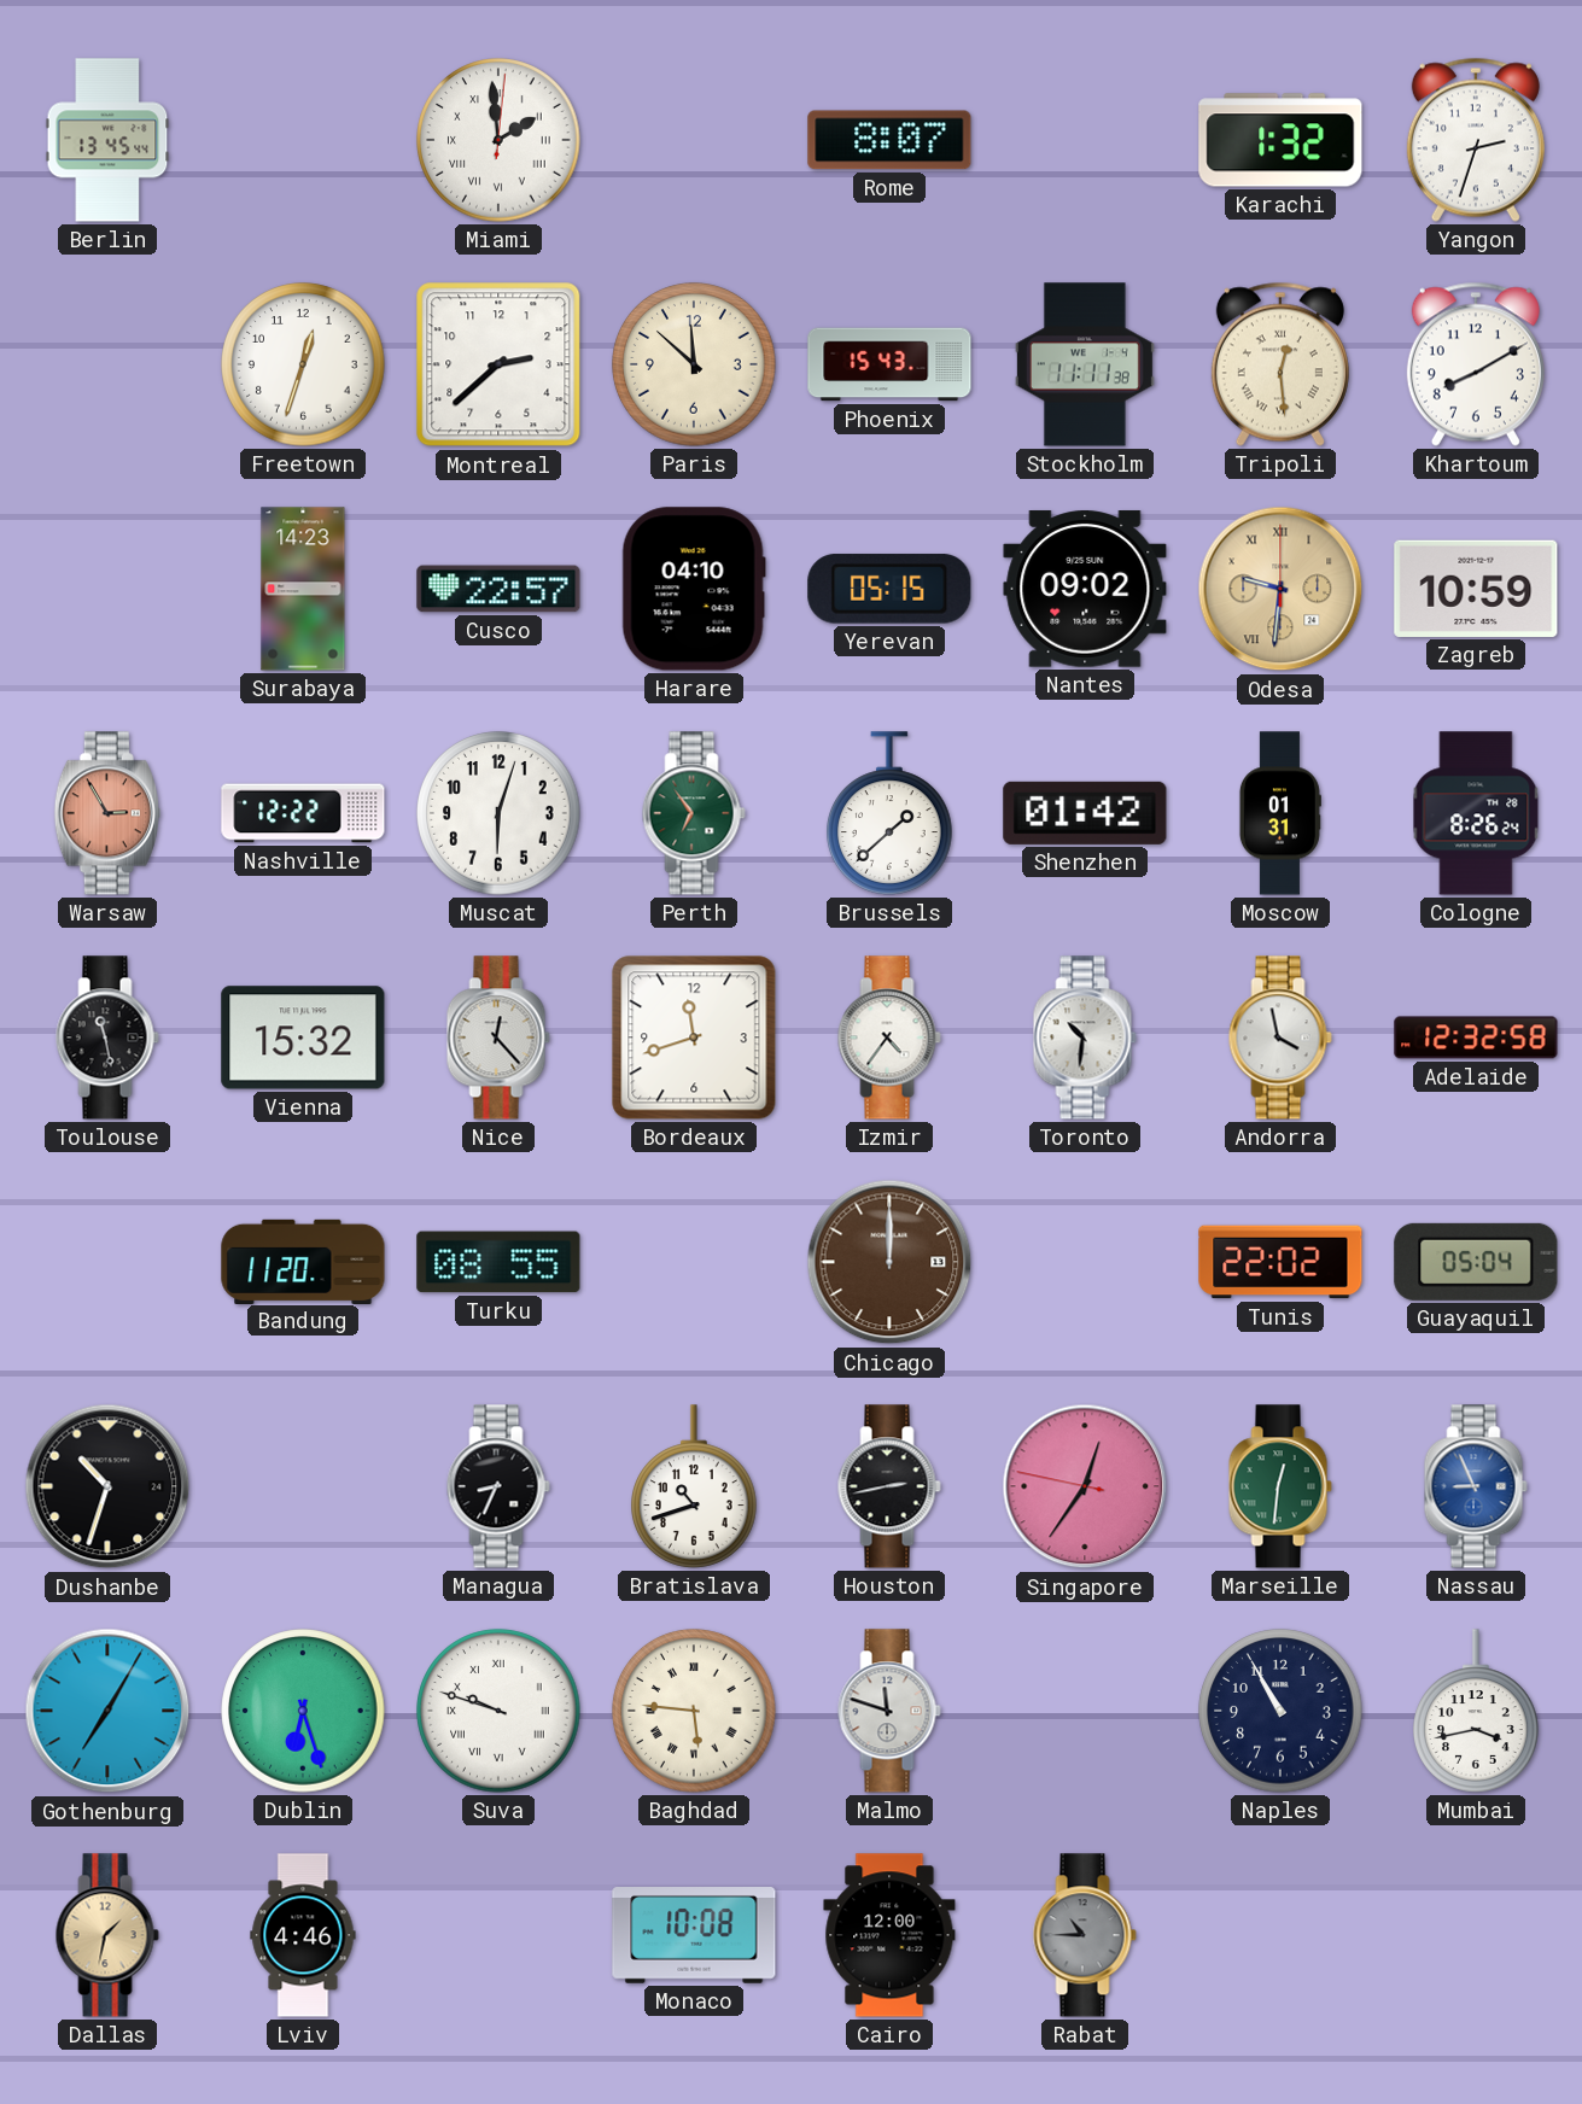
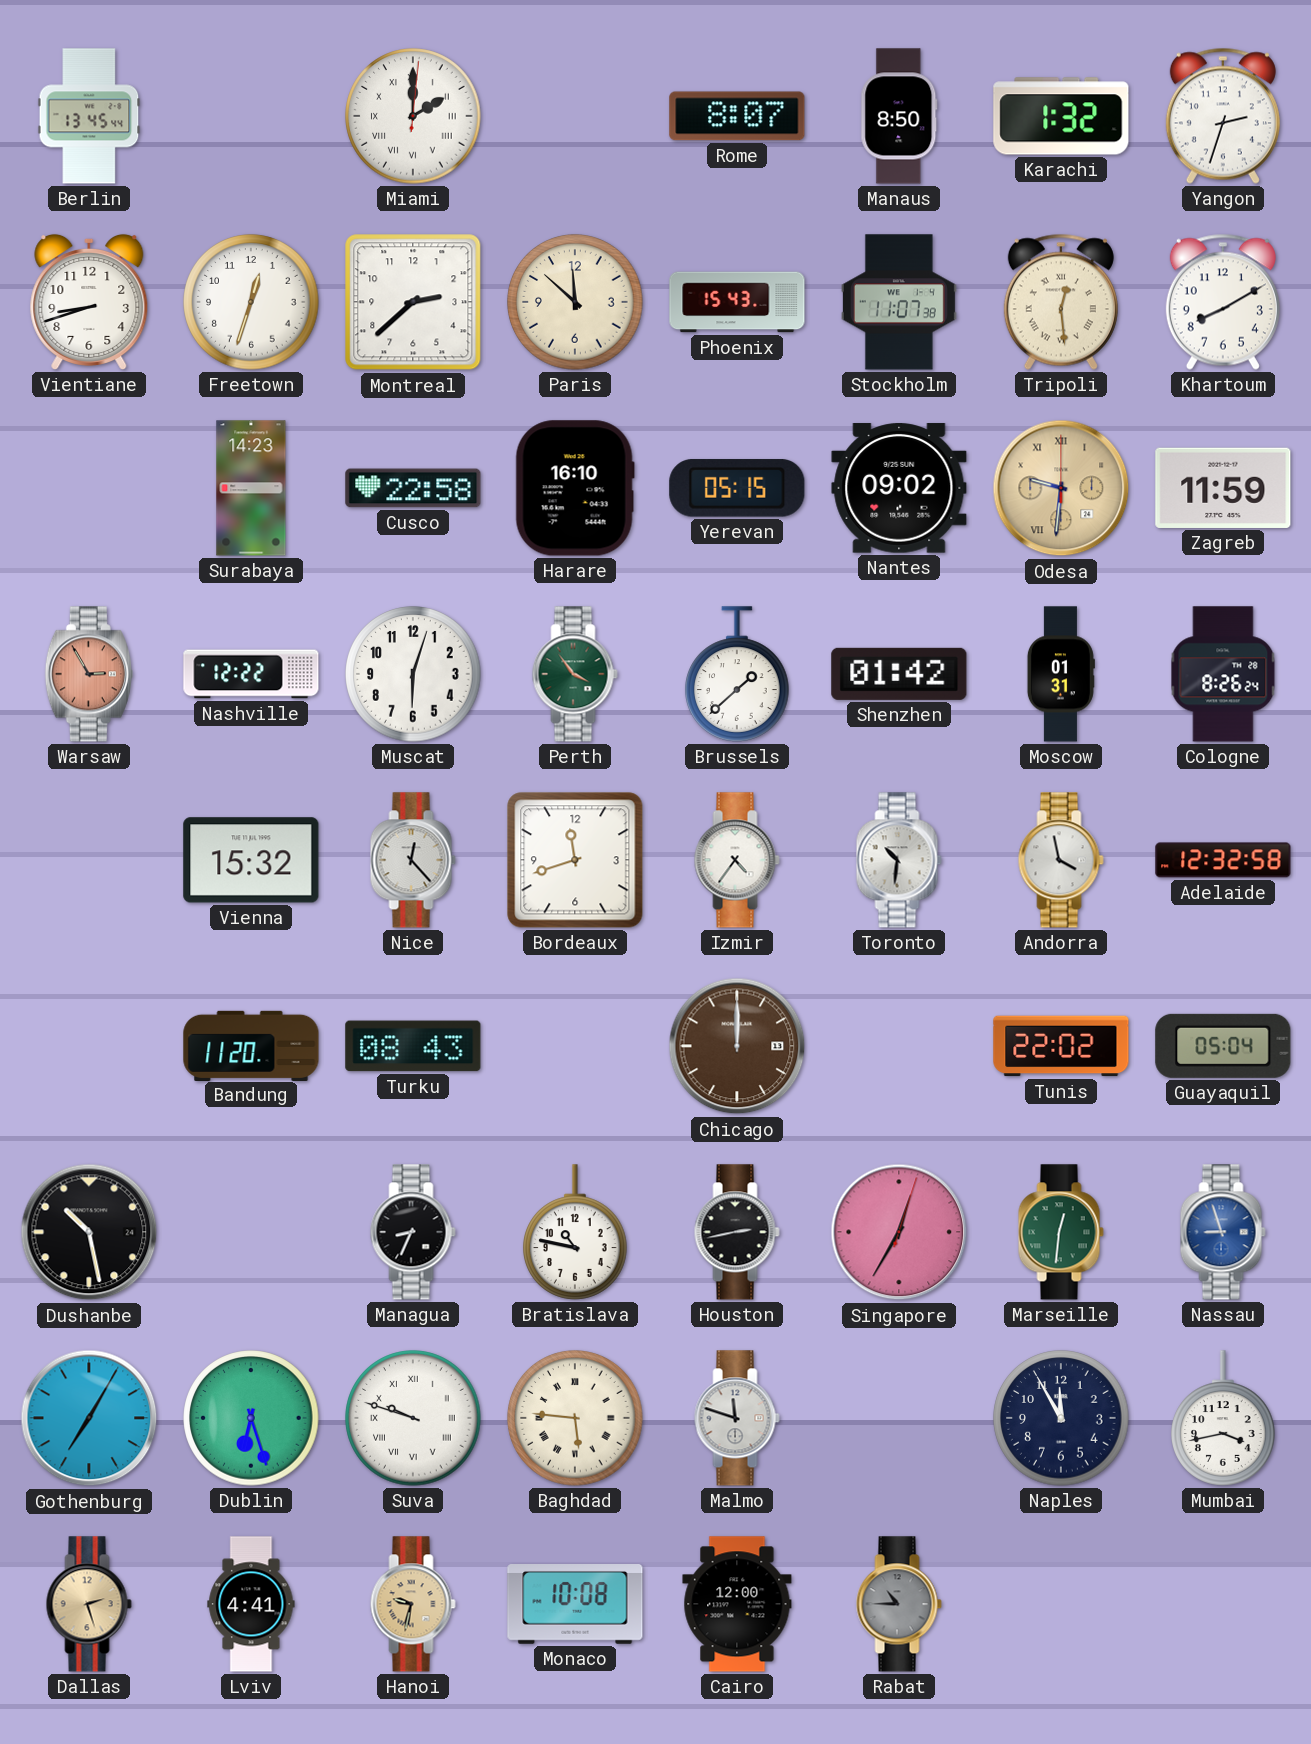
Miami: 1:59 -> 2:00 (413, 116)
Manaus: none -> 8:50 (899, 116)
Vientiane: none -> 8:42 (89, 302)
Stockholm: 11:11 -> 11:07 (899, 302)
Cusco: 22:57 -> 22:58 (413, 488)
Harare: 04:10 -> 16:10 (575, 488)
Zagreb: 10:59 -> 11:59 (1223, 488)
Perth: 6:54 -> 3:54 (575, 674)
Toulouse: 11:28 -> none (107, 1038)
Turku: 08:55 -> 08:43 (413, 1046)
Dushanbe: 10:33 -> 10:28 (89, 1232)
Bratislava: 10:42 -> 10:47 (576, 1232)
Singapore: 12:35:47 -> 12:35:03 (899, 1232)
Nassau: 8:56 -> 8:57 (1223, 1232)
Naples: 10:55 -> 11:55 (1061, 1418)
Dallas: 1:32 -> 2:27 (89, 1604)
Lviv: 4:46 -> 4:41 (251, 1604)
Hanoi: none -> 9:32 (413, 1604)
